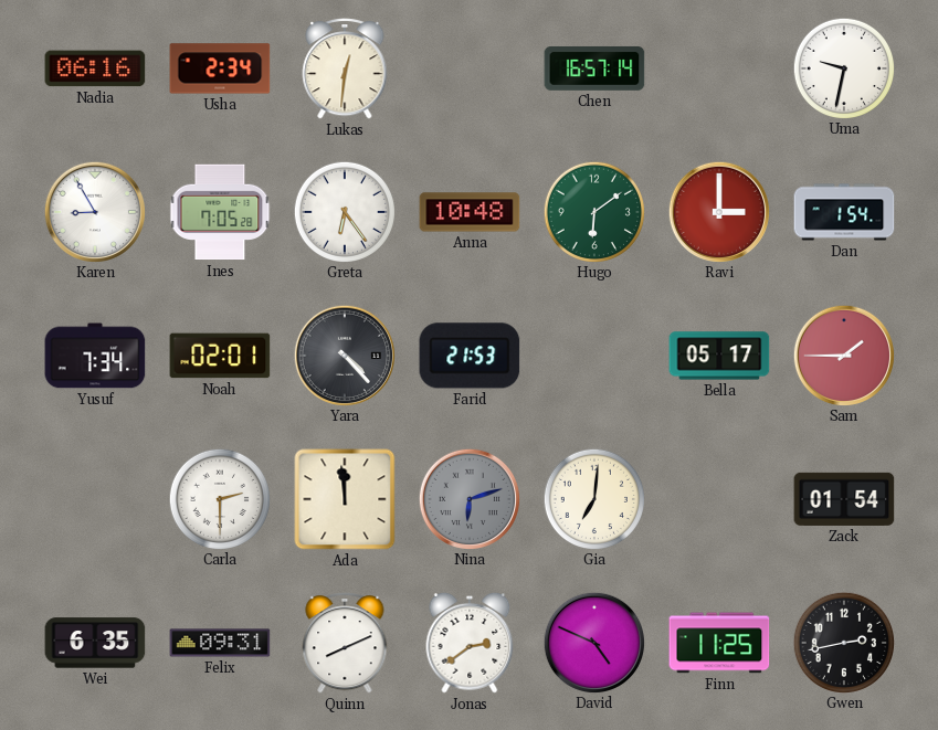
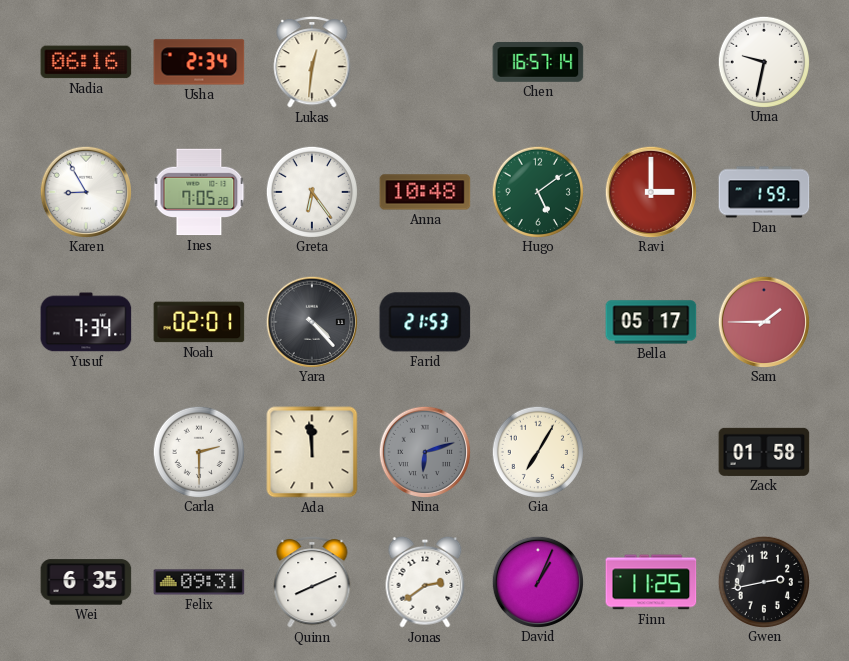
Hugo: 6:09 -> 5:09 (537, 191)
Dan: 1:54 -> 1:59 (764, 192)
Gia: 7:01 -> 7:05 (537, 451)
Zack: 01:54 -> 01:58 (764, 452)
David: 4:49 -> 1:04 (537, 581)
